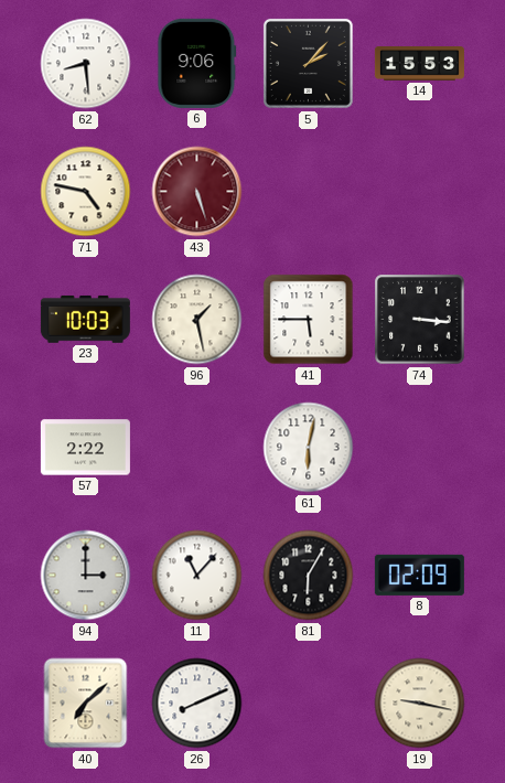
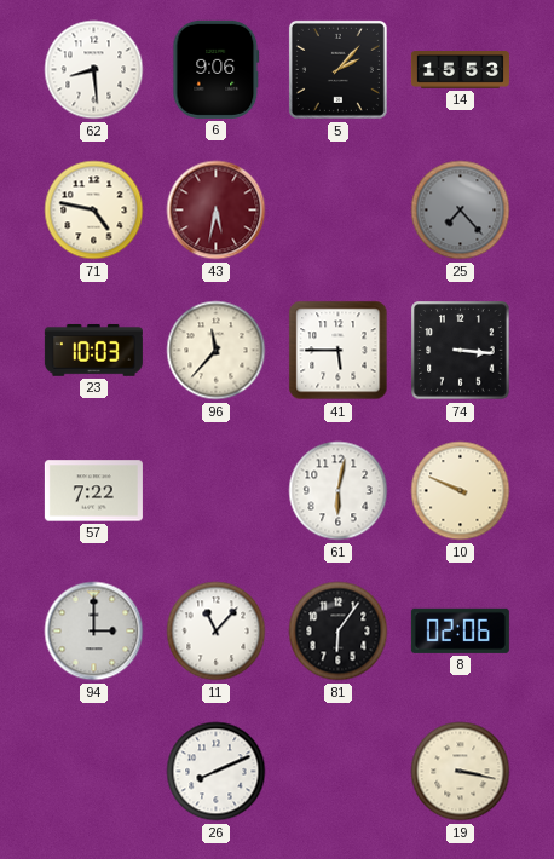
43: 5:27 -> 5:32 (217, 211)
25: none -> 7:23 (461, 211)
96: 1:28 -> 11:37 (217, 351)
57: 2:22 -> 7:22 (93, 491)
10: none -> 9:49 (461, 491)
81: 6:05 -> 6:06 (339, 632)
8: 02:09 -> 02:06 (460, 630)
40: 7:08 -> none (86, 704)
19: 9:17 -> 3:17 (461, 772)
